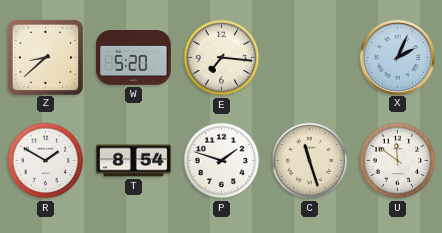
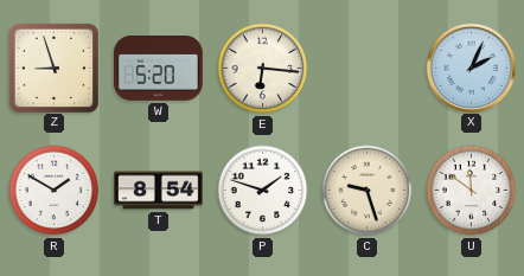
Z: 8:38 -> 8:57 (53, 68)
E: 7:16 -> 6:16 (263, 69)
C: 11:27 -> 9:27 (368, 191)
